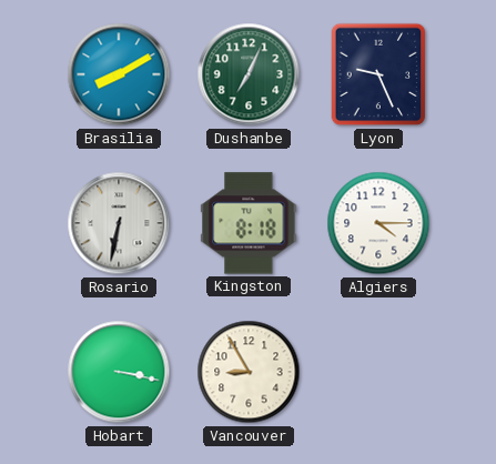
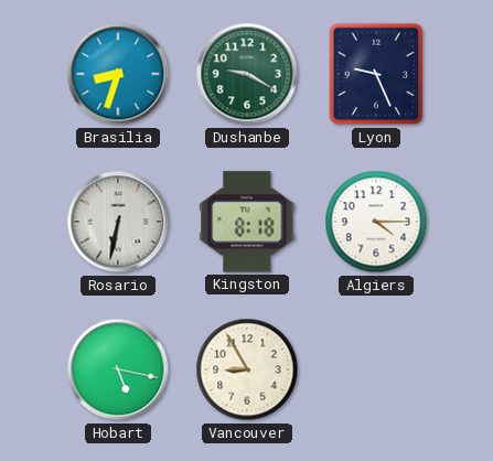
Brasilia: 8:10 -> 8:33 (118, 74)
Dushanbe: 7:04 -> 9:20 (247, 74)
Hobart: 3:17 -> 5:17 (118, 369)
